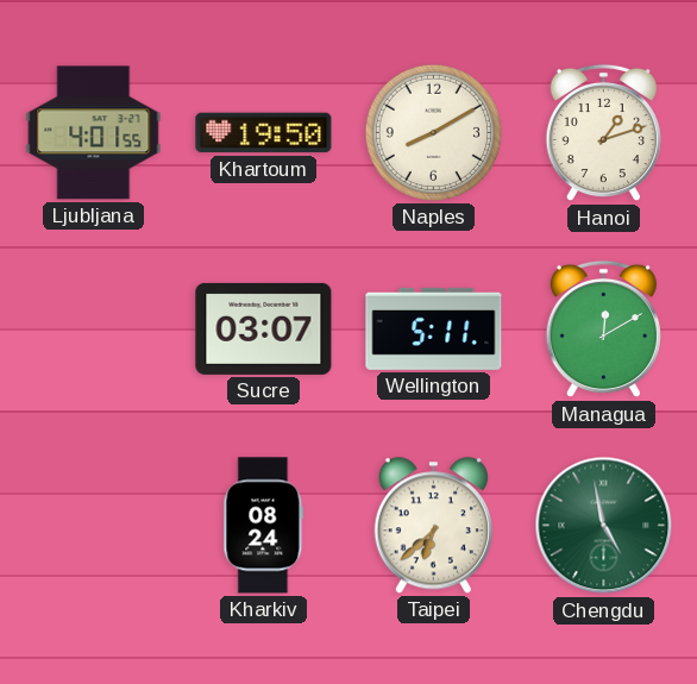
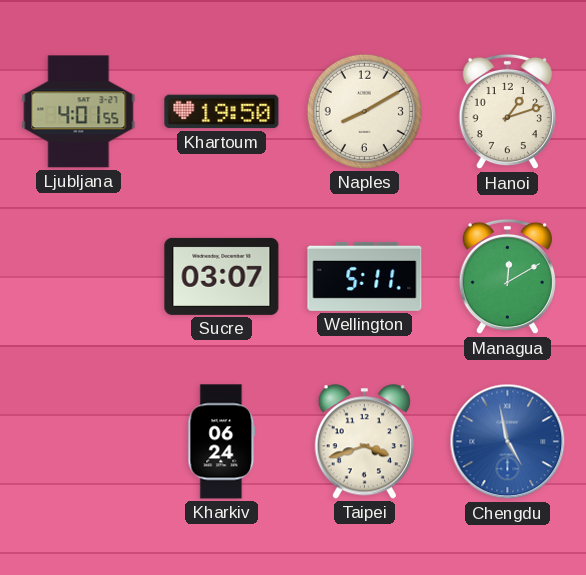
Kharkiv: 08:24 -> 06:24 (222, 442)
Taipei: 6:38 -> 3:42 (364, 442)
Chengdu dial: green -> blue (508, 442)
